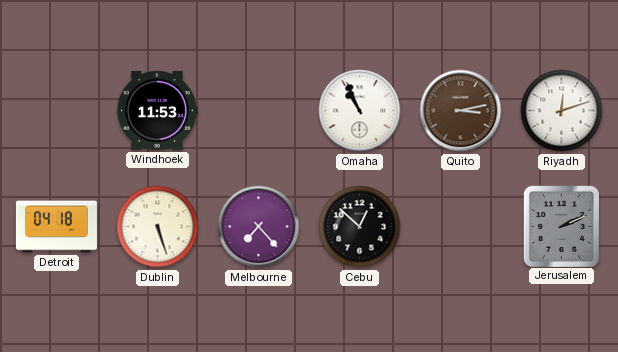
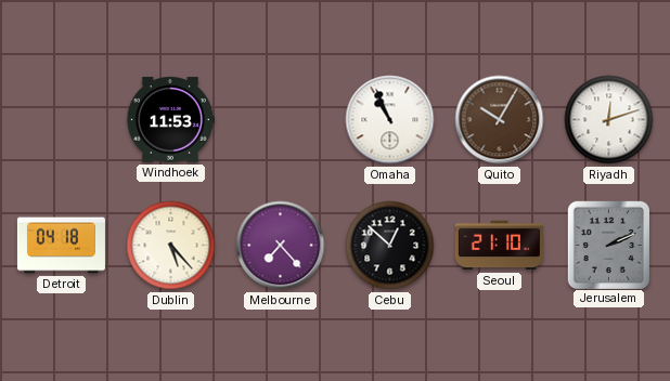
Quito: 3:13 -> 10:05 (500, 120)
Dublin: 5:27 -> 5:23 (171, 246)
Seoul: none -> 21:10 (499, 246)
